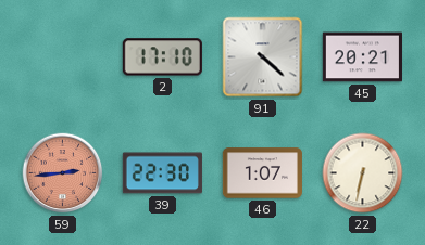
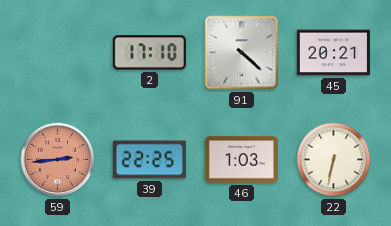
39: 22:30 -> 22:25 (149, 160)
46: 1:07 -> 1:03 (241, 160)
